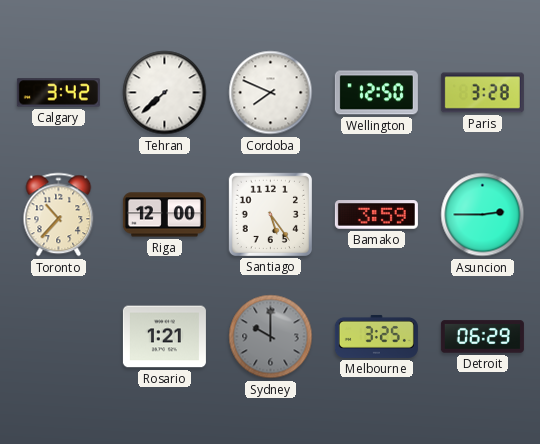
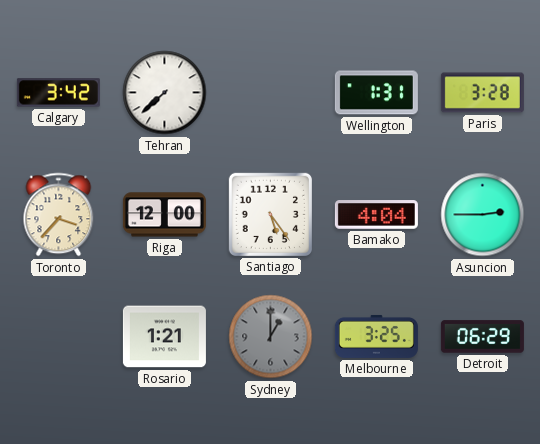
Cordoba: 7:49 -> none (271, 93)
Wellington: 12:50 -> 1:31 (376, 93)
Toronto: 10:37 -> 3:37 (59, 215)
Bamako: 3:59 -> 4:04 (376, 215)
Sydney: 10:00 -> 1:00 (271, 337)
